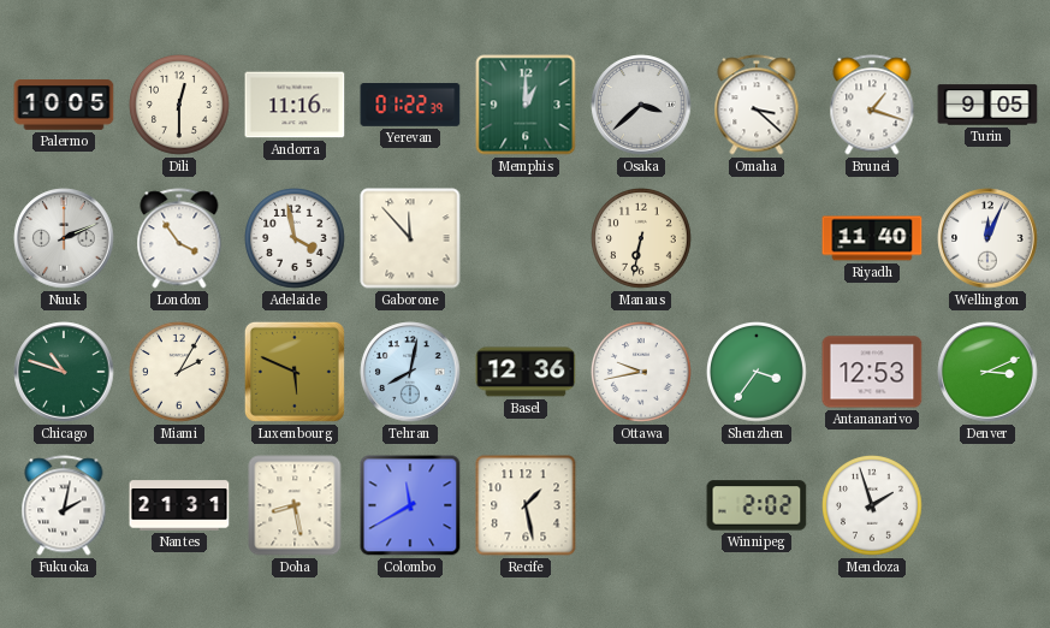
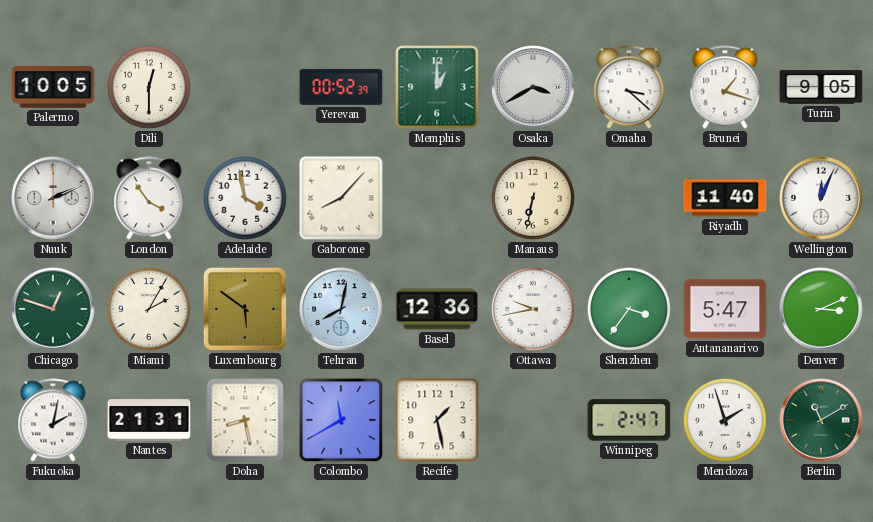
Andorra: 11:16 -> none (295, 105)
Yerevan: 01:22 -> 00:52 (341, 88)
Osaka: 3:38 -> 3:40 (533, 87)
Gaborone: 11:53 -> 8:07 (341, 198)
Chicago: 10:48 -> 12:48 (53, 309)
Luxembourg: 5:49 -> 5:51 (245, 309)
Antananarivo: 12:53 -> 5:47 (725, 309)
Winnipeg: 2:02 -> 2:47 (629, 420)
Berlin: none -> 11:10 (821, 420)
